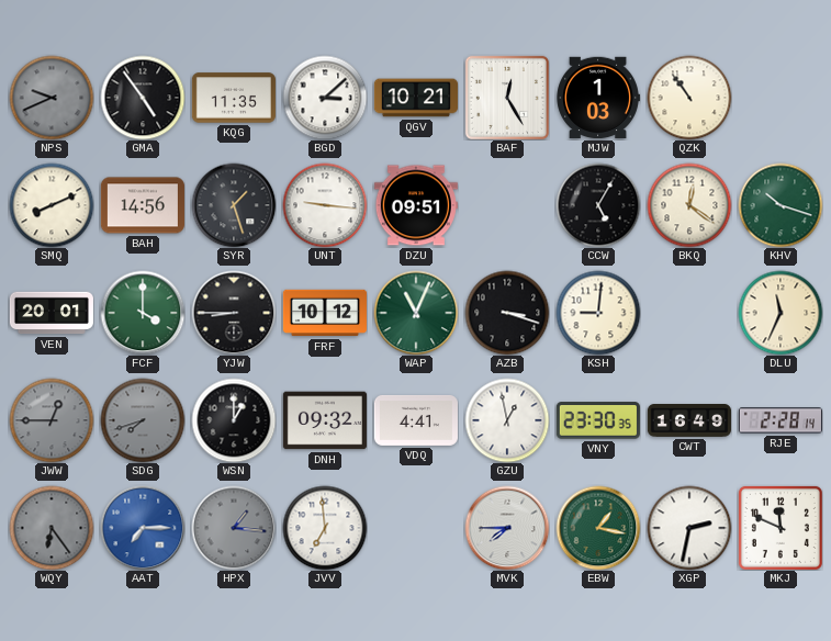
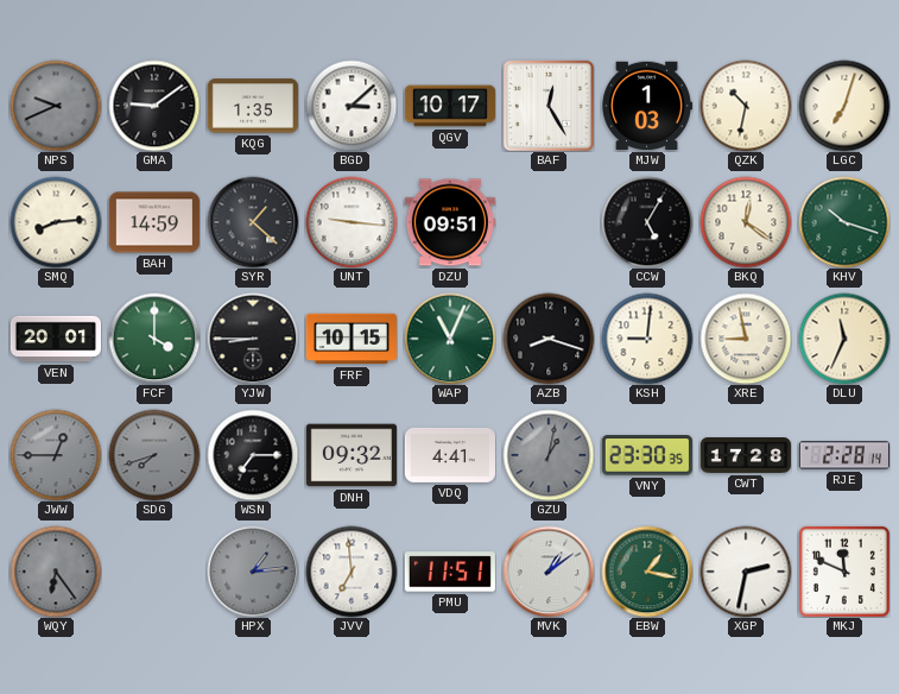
GMA: 4:54 -> 9:09 (154, 106)
KQG: 11:35 -> 1:35 (253, 106)
QGV: 10:21 -> 10:17 (450, 106)
QZK: 10:54 -> 10:32 (746, 106)
LGC: none -> 7:03 (844, 106)
SMQ: 8:11 -> 8:14 (56, 222)
BAH: 14:56 -> 14:59 (154, 222)
SYR: 1:27 -> 1:22 (253, 222)
FRF: 10:12 -> 10:15 (352, 339)
AZB: 3:18 -> 8:18 (549, 339)
XRE: none -> 8:58 (746, 339)
WSN: 1:00 -> 7:15 (253, 455)
GZU: 12:58 -> 1:02 (549, 455)
GZU dial: white -> grey (549, 455)
CWT: 16:49 -> 17:28 (745, 456)
AAT: 7:15 -> none (143, 528)
HPX: 1:16 -> 1:14 (253, 572)
PMU: none -> 11:51 (450, 572)
MVK: 7:45 -> 1:09 (549, 572)
